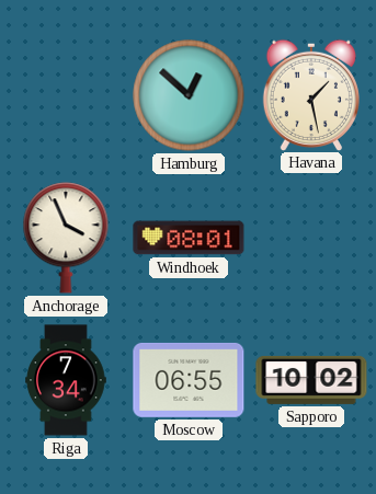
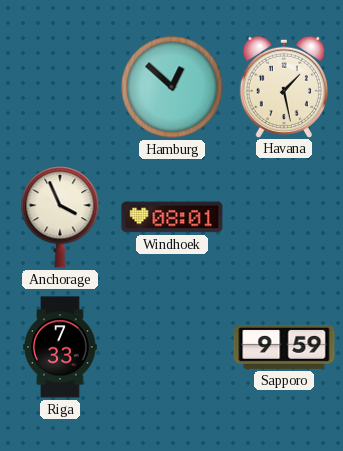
Riga: 7:34 -> 7:33 (60, 347)
Moscow: 06:55 -> none (189, 380)
Sapporo: 10:02 -> 9:59 (284, 347)
